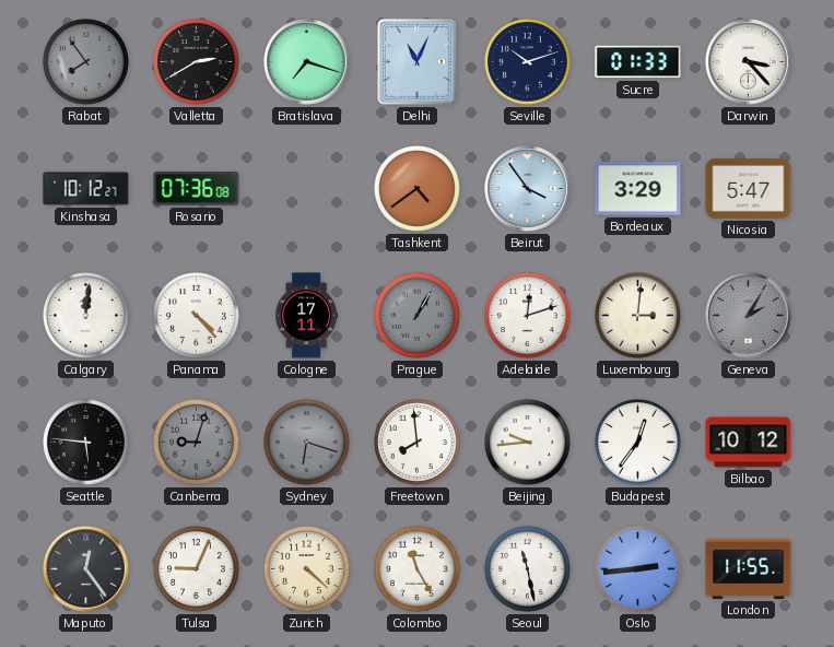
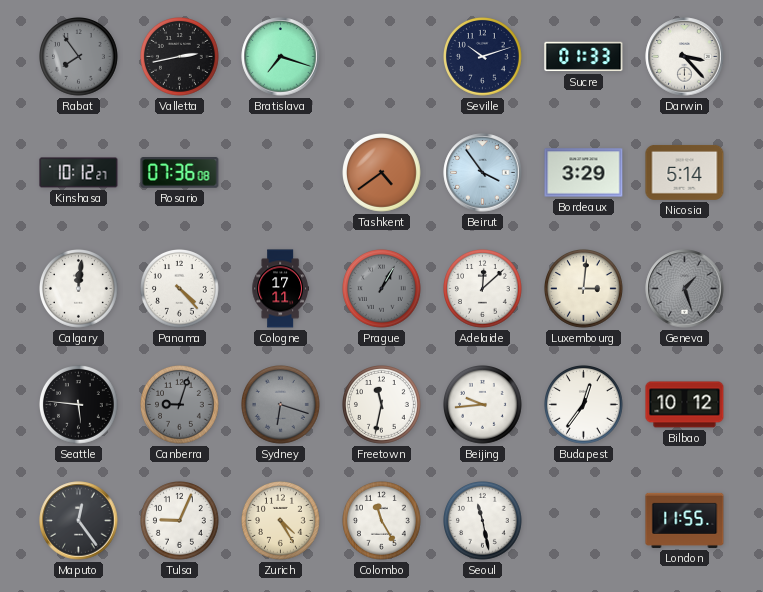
Valletta: 2:40 -> 2:43 (180, 57)
Delhi: 11:04 -> none (416, 61)
Nicosia: 5:47 -> 5:14 (685, 172)
Adelaide: 12:12 -> 12:08 (483, 289)
Geneva: 2:05 -> 1:27 (685, 289)
Freetown: 7:59 -> 11:32 (382, 405)
Zurich: 4:22 -> 4:25 (281, 521)
Oslo: 2:44 -> none (638, 569)
